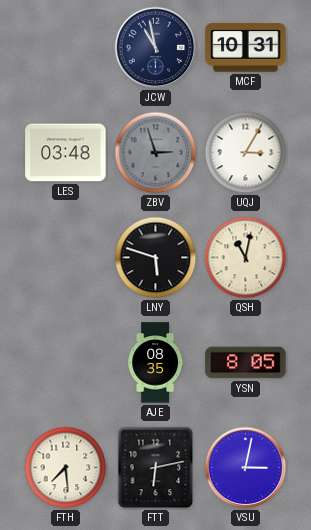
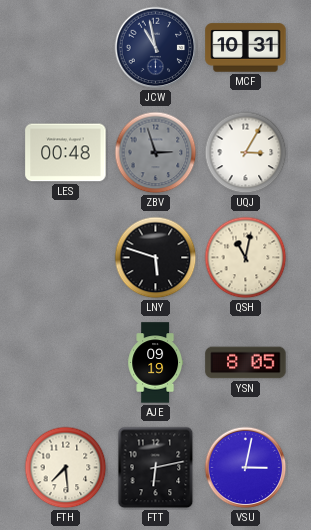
LES: 03:48 -> 00:48 (66, 153)
AJE: 08:35 -> 09:19 (156, 363)
